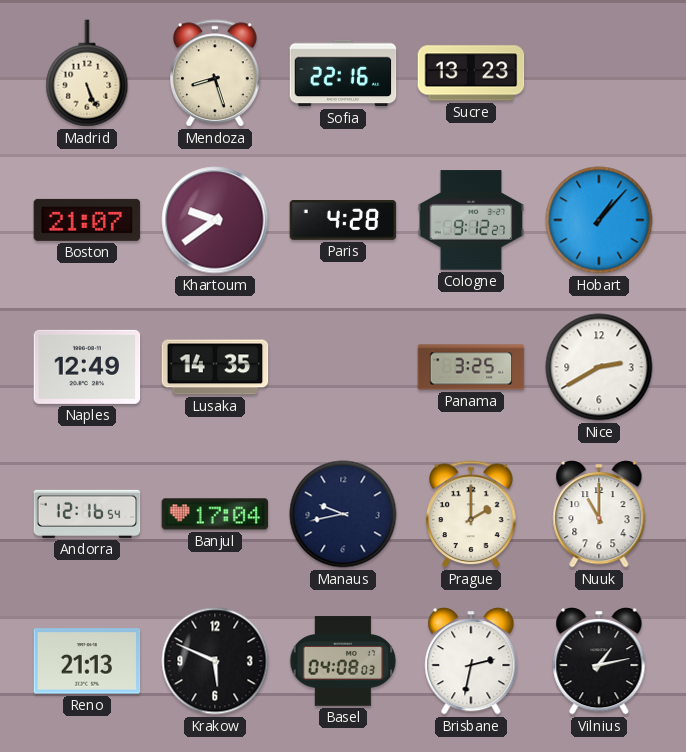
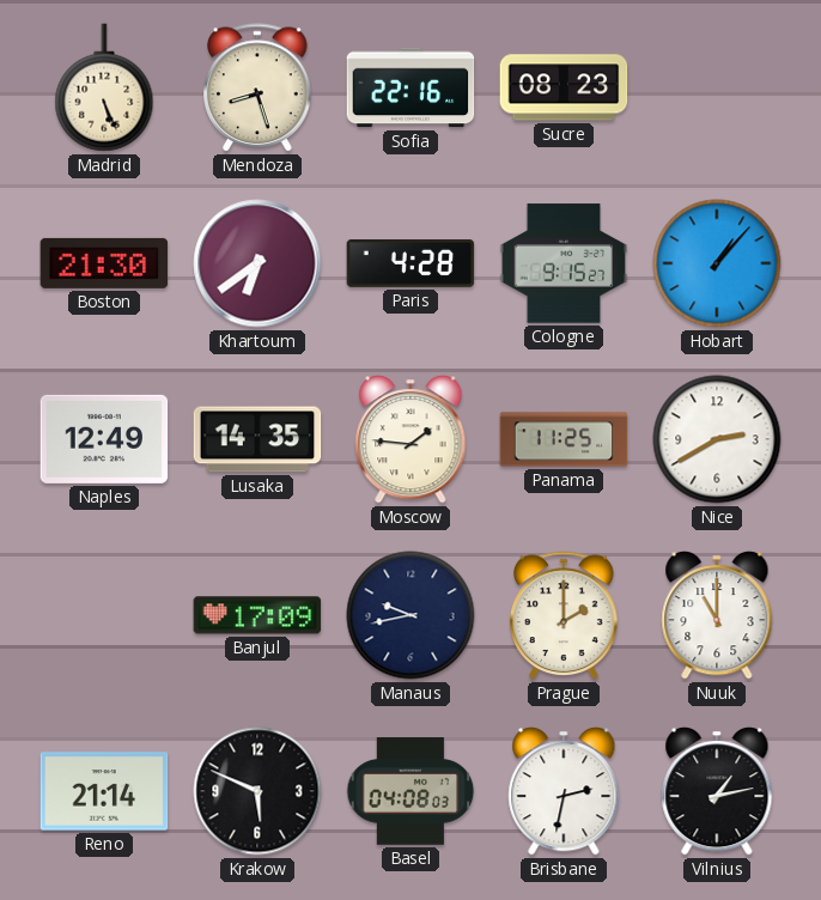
Sucre: 13:23 -> 08:23 (564, 87)
Boston: 21:07 -> 21:30 (104, 263)
Khartoum: 9:39 -> 6:39 (257, 263)
Cologne: 9:12 -> 9:15 (564, 263)
Moscow: none -> 1:46 (410, 439)
Panama: 3:25 -> 11:25 (564, 439)
Andorra: 12:16 -> none (87, 514)
Banjul: 17:04 -> 17:09 (257, 615)
Reno: 21:13 -> 21:14 (104, 791)
